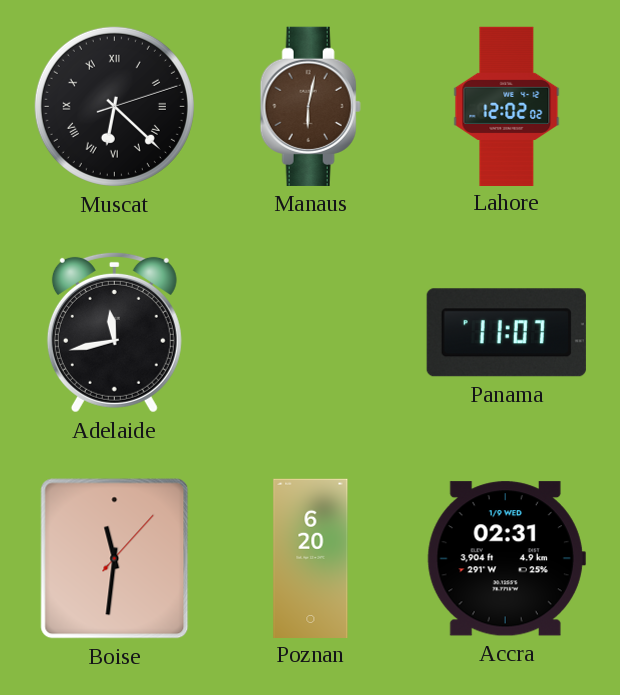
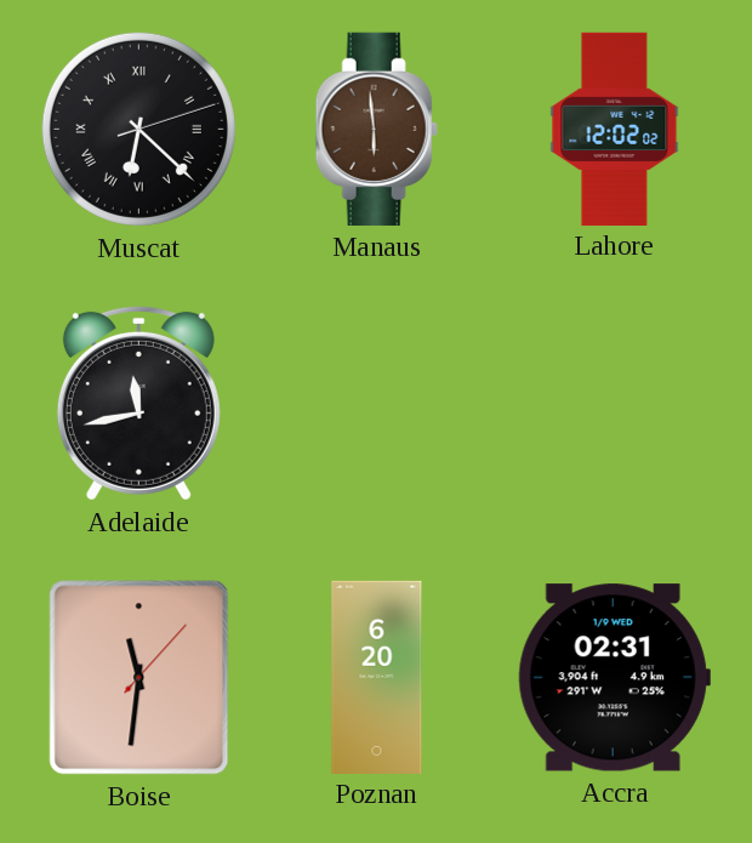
Manaus: 6:02 -> 5:59 (376, 129)
Panama: 11:07 -> none (506, 333)
